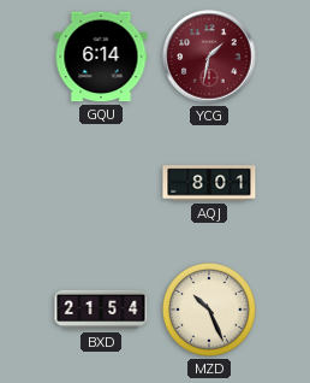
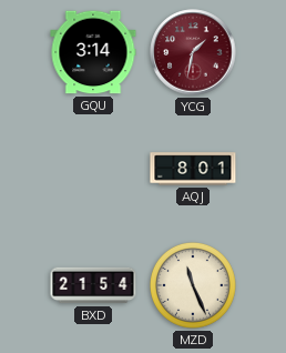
GQU: 6:14 -> 3:14 (93, 52)
MZD: 10:26 -> 11:26 (193, 285)
